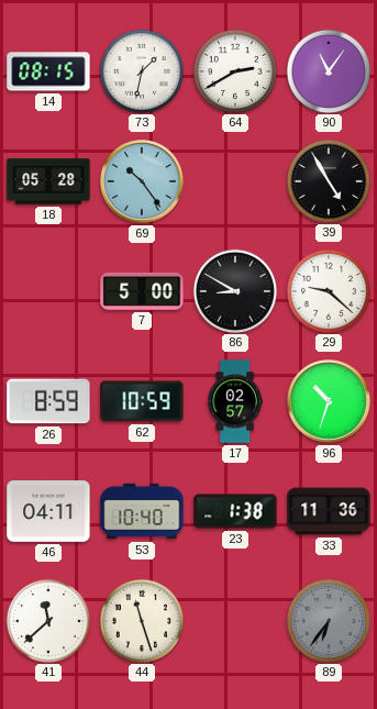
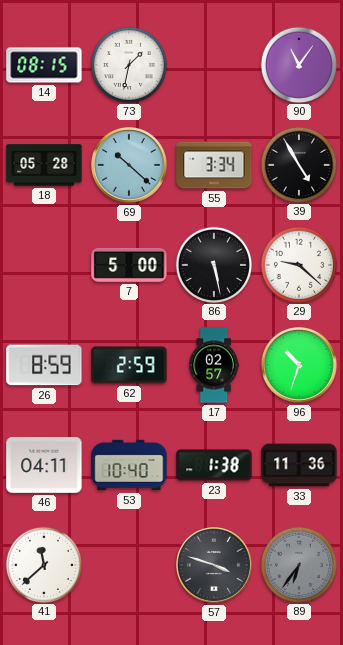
64: 2:40 -> none (234, 70)
69: 10:24 -> 10:22 (130, 166)
55: none -> 3:34 (214, 165)
86: 8:50 -> 5:28 (213, 264)
62: 10:59 -> 2:59 (129, 365)
44: 11:27 -> none (141, 620)
57: none -> 3:48 (215, 566)
